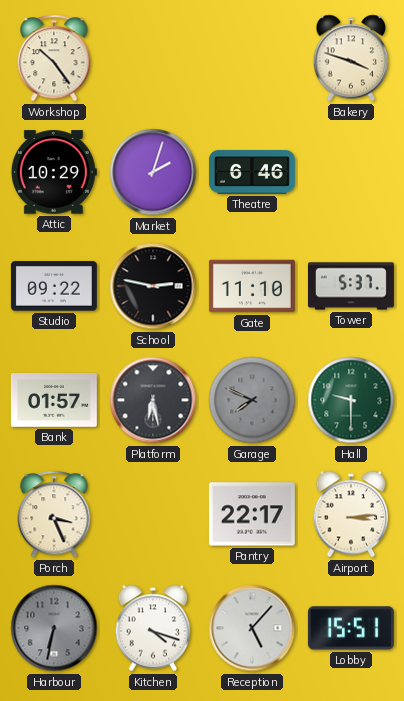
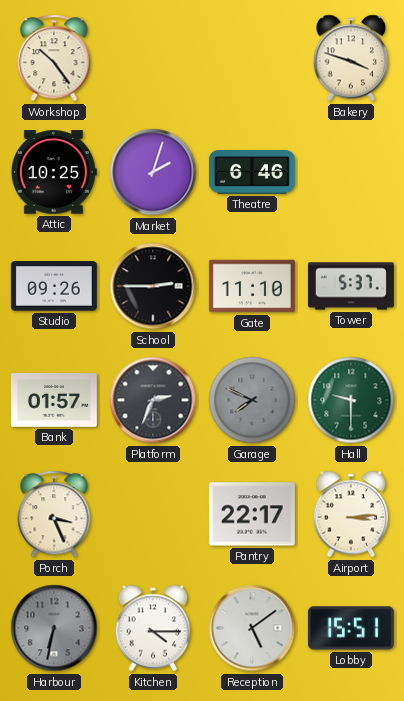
Attic: 10:29 -> 10:25 (54, 172)
Studio: 09:22 -> 09:26 (54, 286)
School: 2:47 -> 2:45 (153, 286)
Platform: 6:28 -> 2:34 (153, 400)
Kitchen: 4:18 -> 4:15 (153, 628)
Reception: 5:07 -> 5:09 (252, 628)
